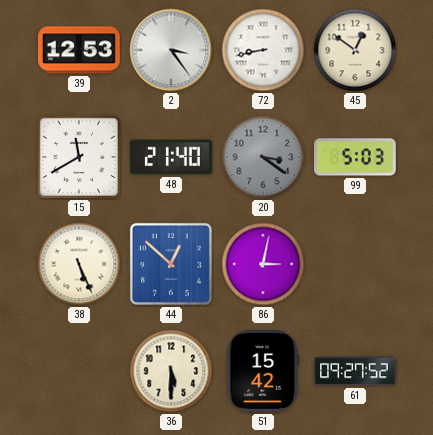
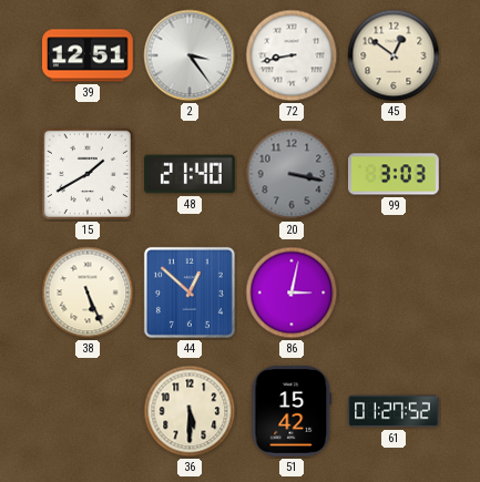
39: 12:53 -> 12:51 (89, 55)
15: 11:40 -> 1:40 (88, 174)
20: 3:21 -> 3:17 (292, 174)
99: 5:03 -> 3:03 (395, 174)
61: 09:27 -> 01:27 (394, 411)
